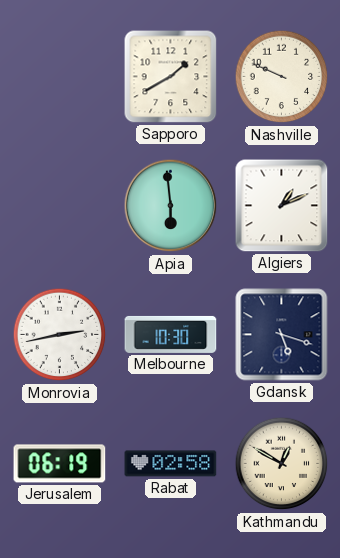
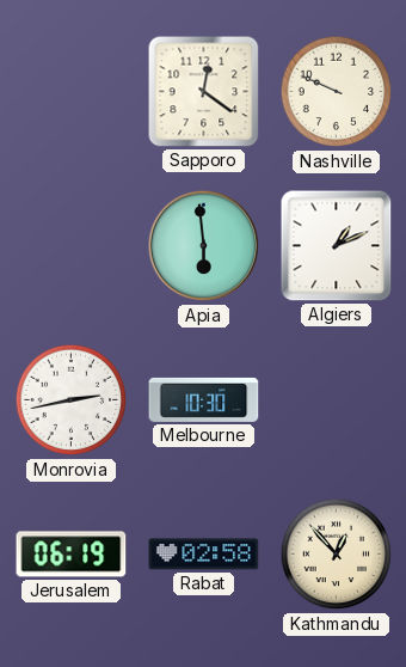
Sapporo: 1:40 -> 12:21 (204, 92)
Gdansk: 5:18 -> none (282, 335)
Kathmandu: 12:50 -> 12:53 (337, 555)
